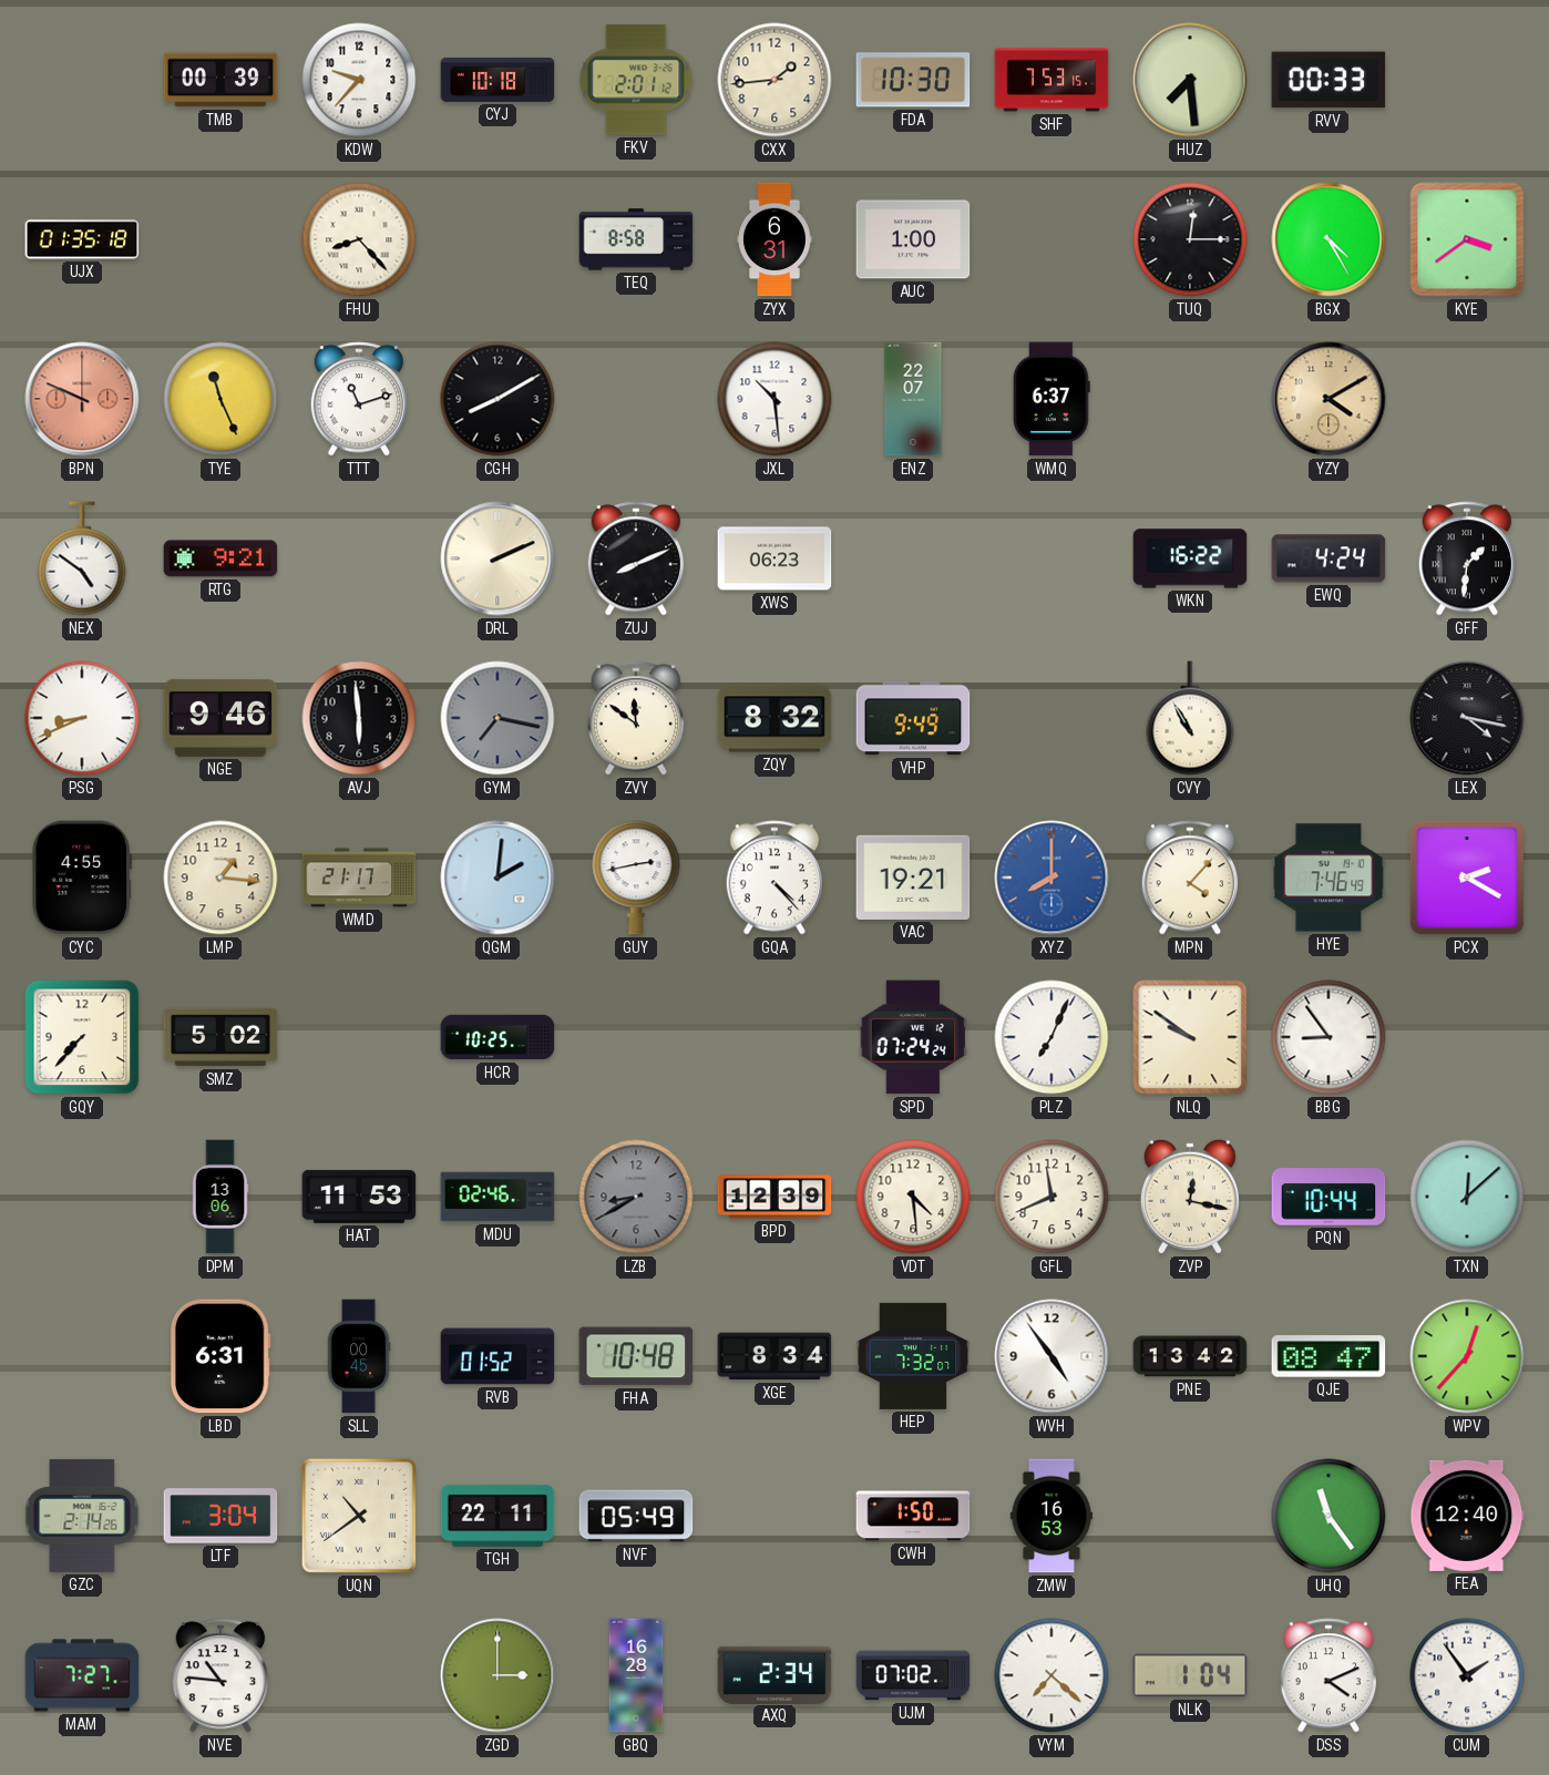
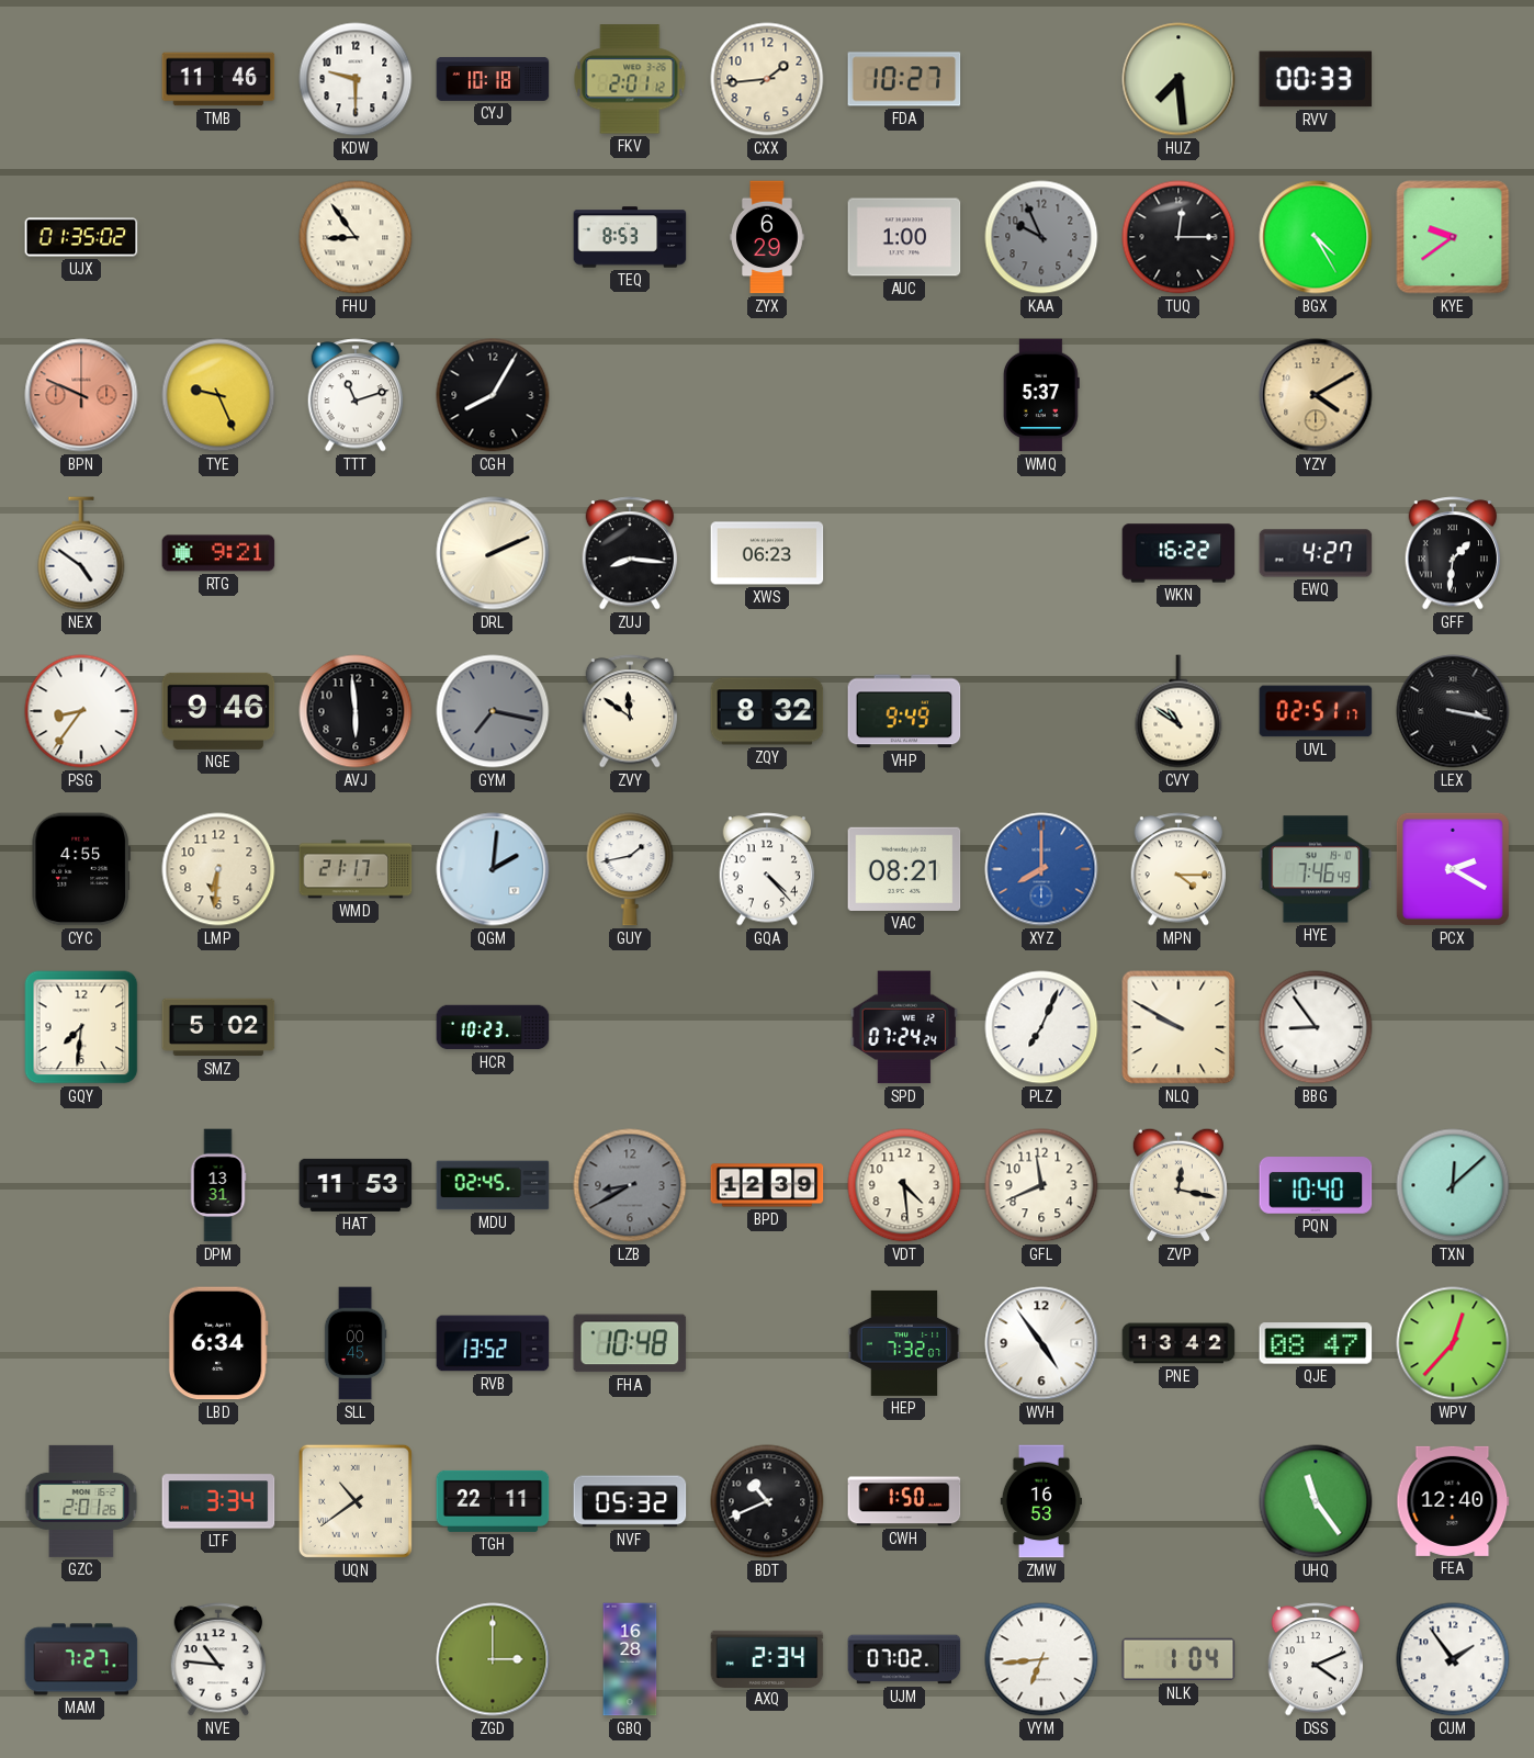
TMB: 00:39 -> 11:46 (218, 79)
KDW: 9:37 -> 9:30 (356, 79)
FDA: 10:30 -> 10:27 (904, 79)
SHF: 7:53 -> none (1052, 80)
UJX: 01:35:18 -> 01:35:02 (81, 237)
FHU: 8:23 -> 8:54 (356, 237)
TEQ: 8:58 -> 8:53 (630, 237)
ZYX: 6:31 -> 6:29 (767, 237)
KAA: none -> 9:56 (1041, 237)
KYE: 3:39 -> 9:39 (1453, 237)
TYE: 11:26 -> 9:26 (218, 395)
CGH: 8:10 -> 8:05 (493, 395)
JXL: 10:29 -> none (774, 399)
ENZ: 22:07 -> none (913, 399)
WMQ: 6:37 -> 5:37 (1041, 395)
ZUJ: 8:11 -> 8:16 (630, 553)
EWQ: 4:24 -> 4:27 (1316, 553)
PSG: 8:41 -> 8:36 (81, 711)
CVY: 10:55 -> 10:51 (1178, 711)
UVL: none -> 02:51 (1316, 711)
LEX: 4:17 -> 3:17 (1453, 711)
LMP: 1:16 -> 6:31 (218, 869)
GUY: 2:43 -> 1:43 (630, 869)
VAC: 19:21 -> 08:21 (904, 869)
MPN: 4:07 -> 4:15 (1178, 869)
GQY: 7:37 -> 7:31 (81, 1027)
HCR: 10:25 -> 10:23 (493, 1027)
NLQ: 9:51 -> 9:50 (1178, 1027)
DPM: 13:06 -> 13:31 (218, 1185)
MDU: 02:46 -> 02:45 (493, 1185)
PQN: 10:44 -> 10:40 (1316, 1185)
LBD: 6:31 -> 6:34 (218, 1343)
RVB: 01:52 -> 13:52 (493, 1343)
XGE: 8:34 -> none (774, 1356)
GZC: 2:14 -> 2:01 (81, 1501)
LTF: 3:04 -> 3:34 (218, 1501)
NVF: 05:49 -> 05:32 (630, 1501)
BDT: none -> 10:41 (767, 1501)
VYM: 7:22 -> 6:44 (1041, 1659)
